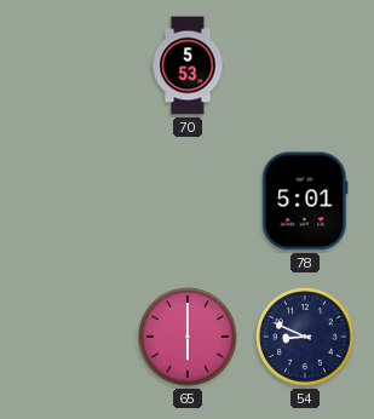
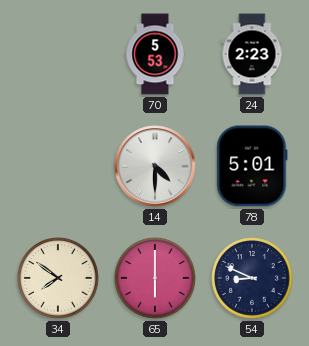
24: none -> 2:23 (252, 54)
14: none -> 4:30 (155, 166)
34: none -> 7:51 (58, 278)
